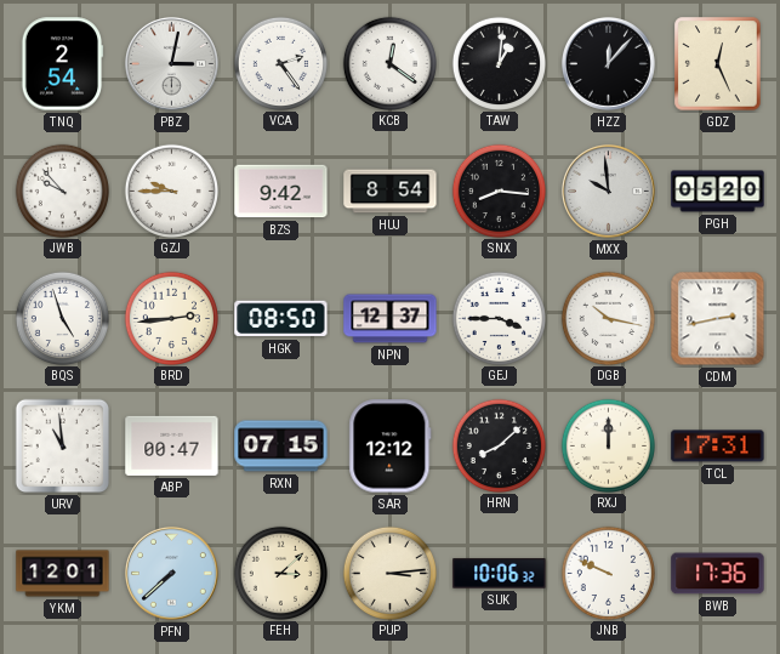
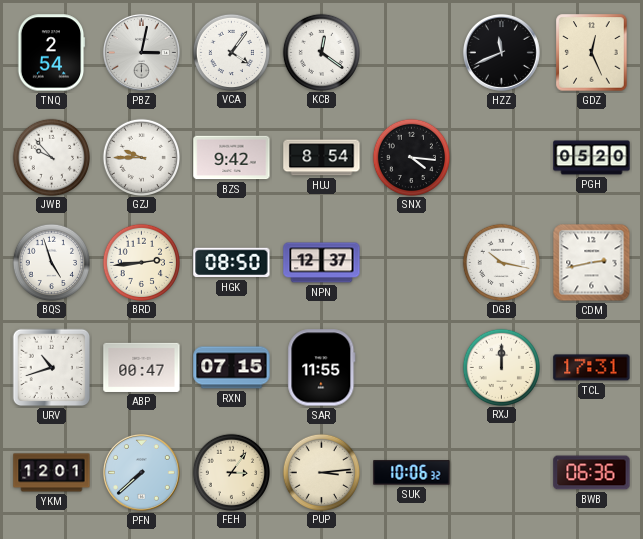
VCA: 2:24 -> 4:06 (231, 52)
TAW: 1:01 -> none (499, 63)
HZZ: 12:07 -> 11:41 (501, 52)
SNX: 8:16 -> 4:16 (411, 157)
MXX: 9:59 -> none (608, 190)
GEJ: 3:45 -> none (499, 318)
URV: 10:59 -> 10:42 (52, 368)
SAR: 12:12 -> 11:55 (322, 368)
HRN: 8:08 -> none (499, 445)
FEH: 3:08 -> 3:06 (231, 472)
JNB: 9:49 -> none (608, 573)
BWB: 17:36 -> 06:36 (592, 473)
